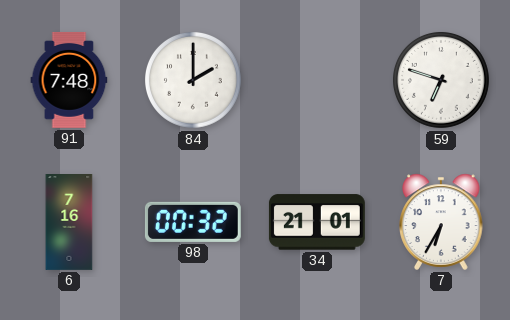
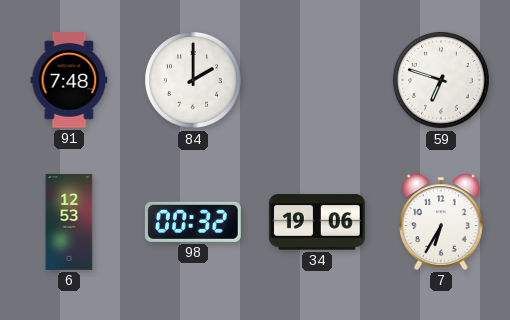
6: 7:16 -> 12:53 (69, 223)
34: 21:01 -> 19:06 (317, 222)
